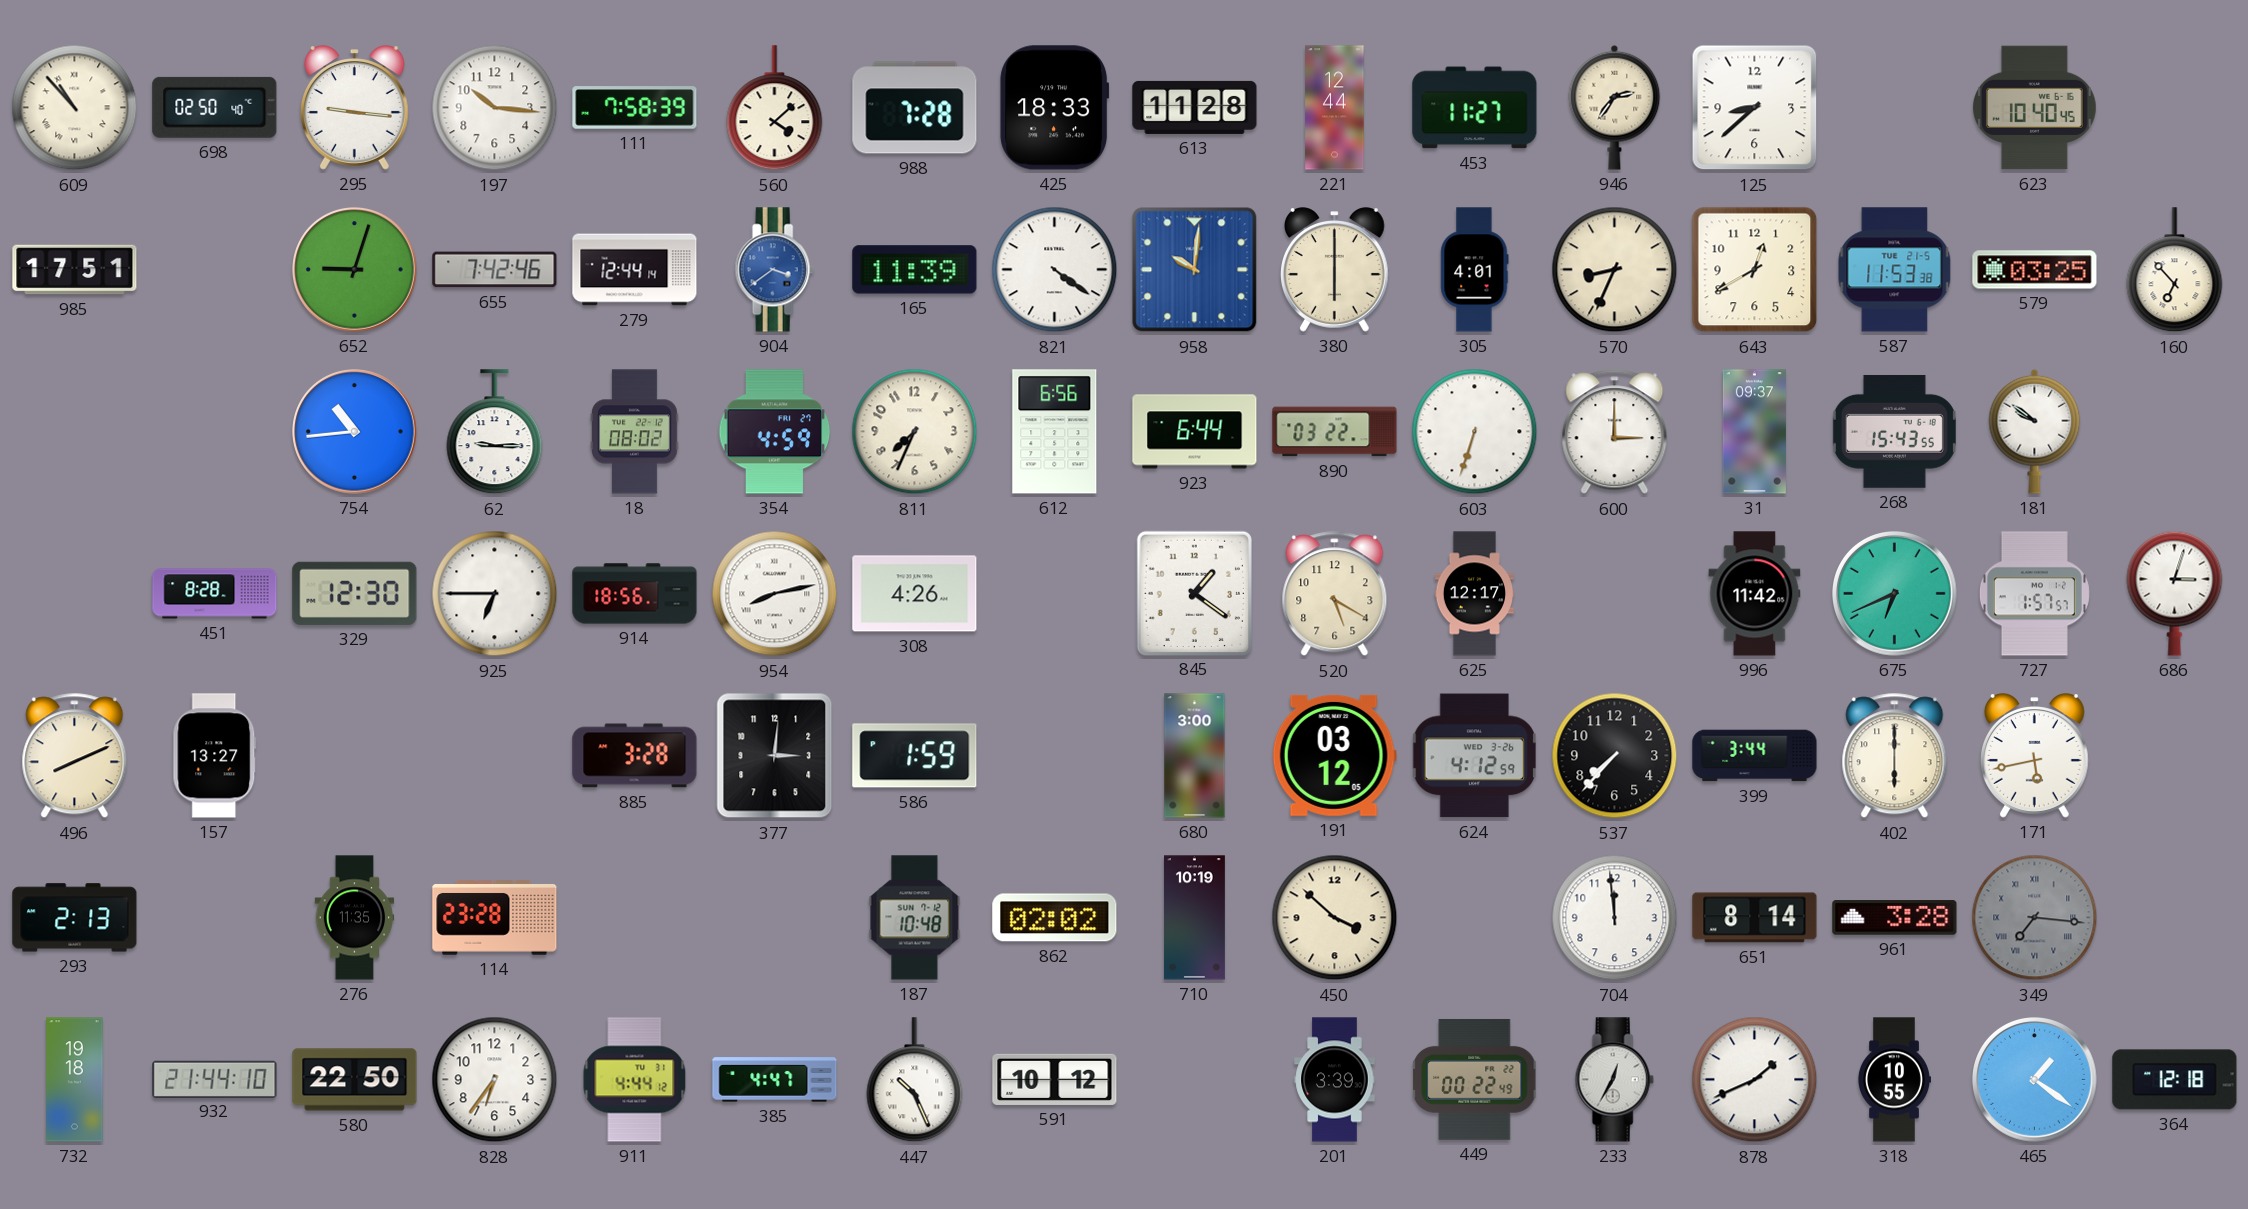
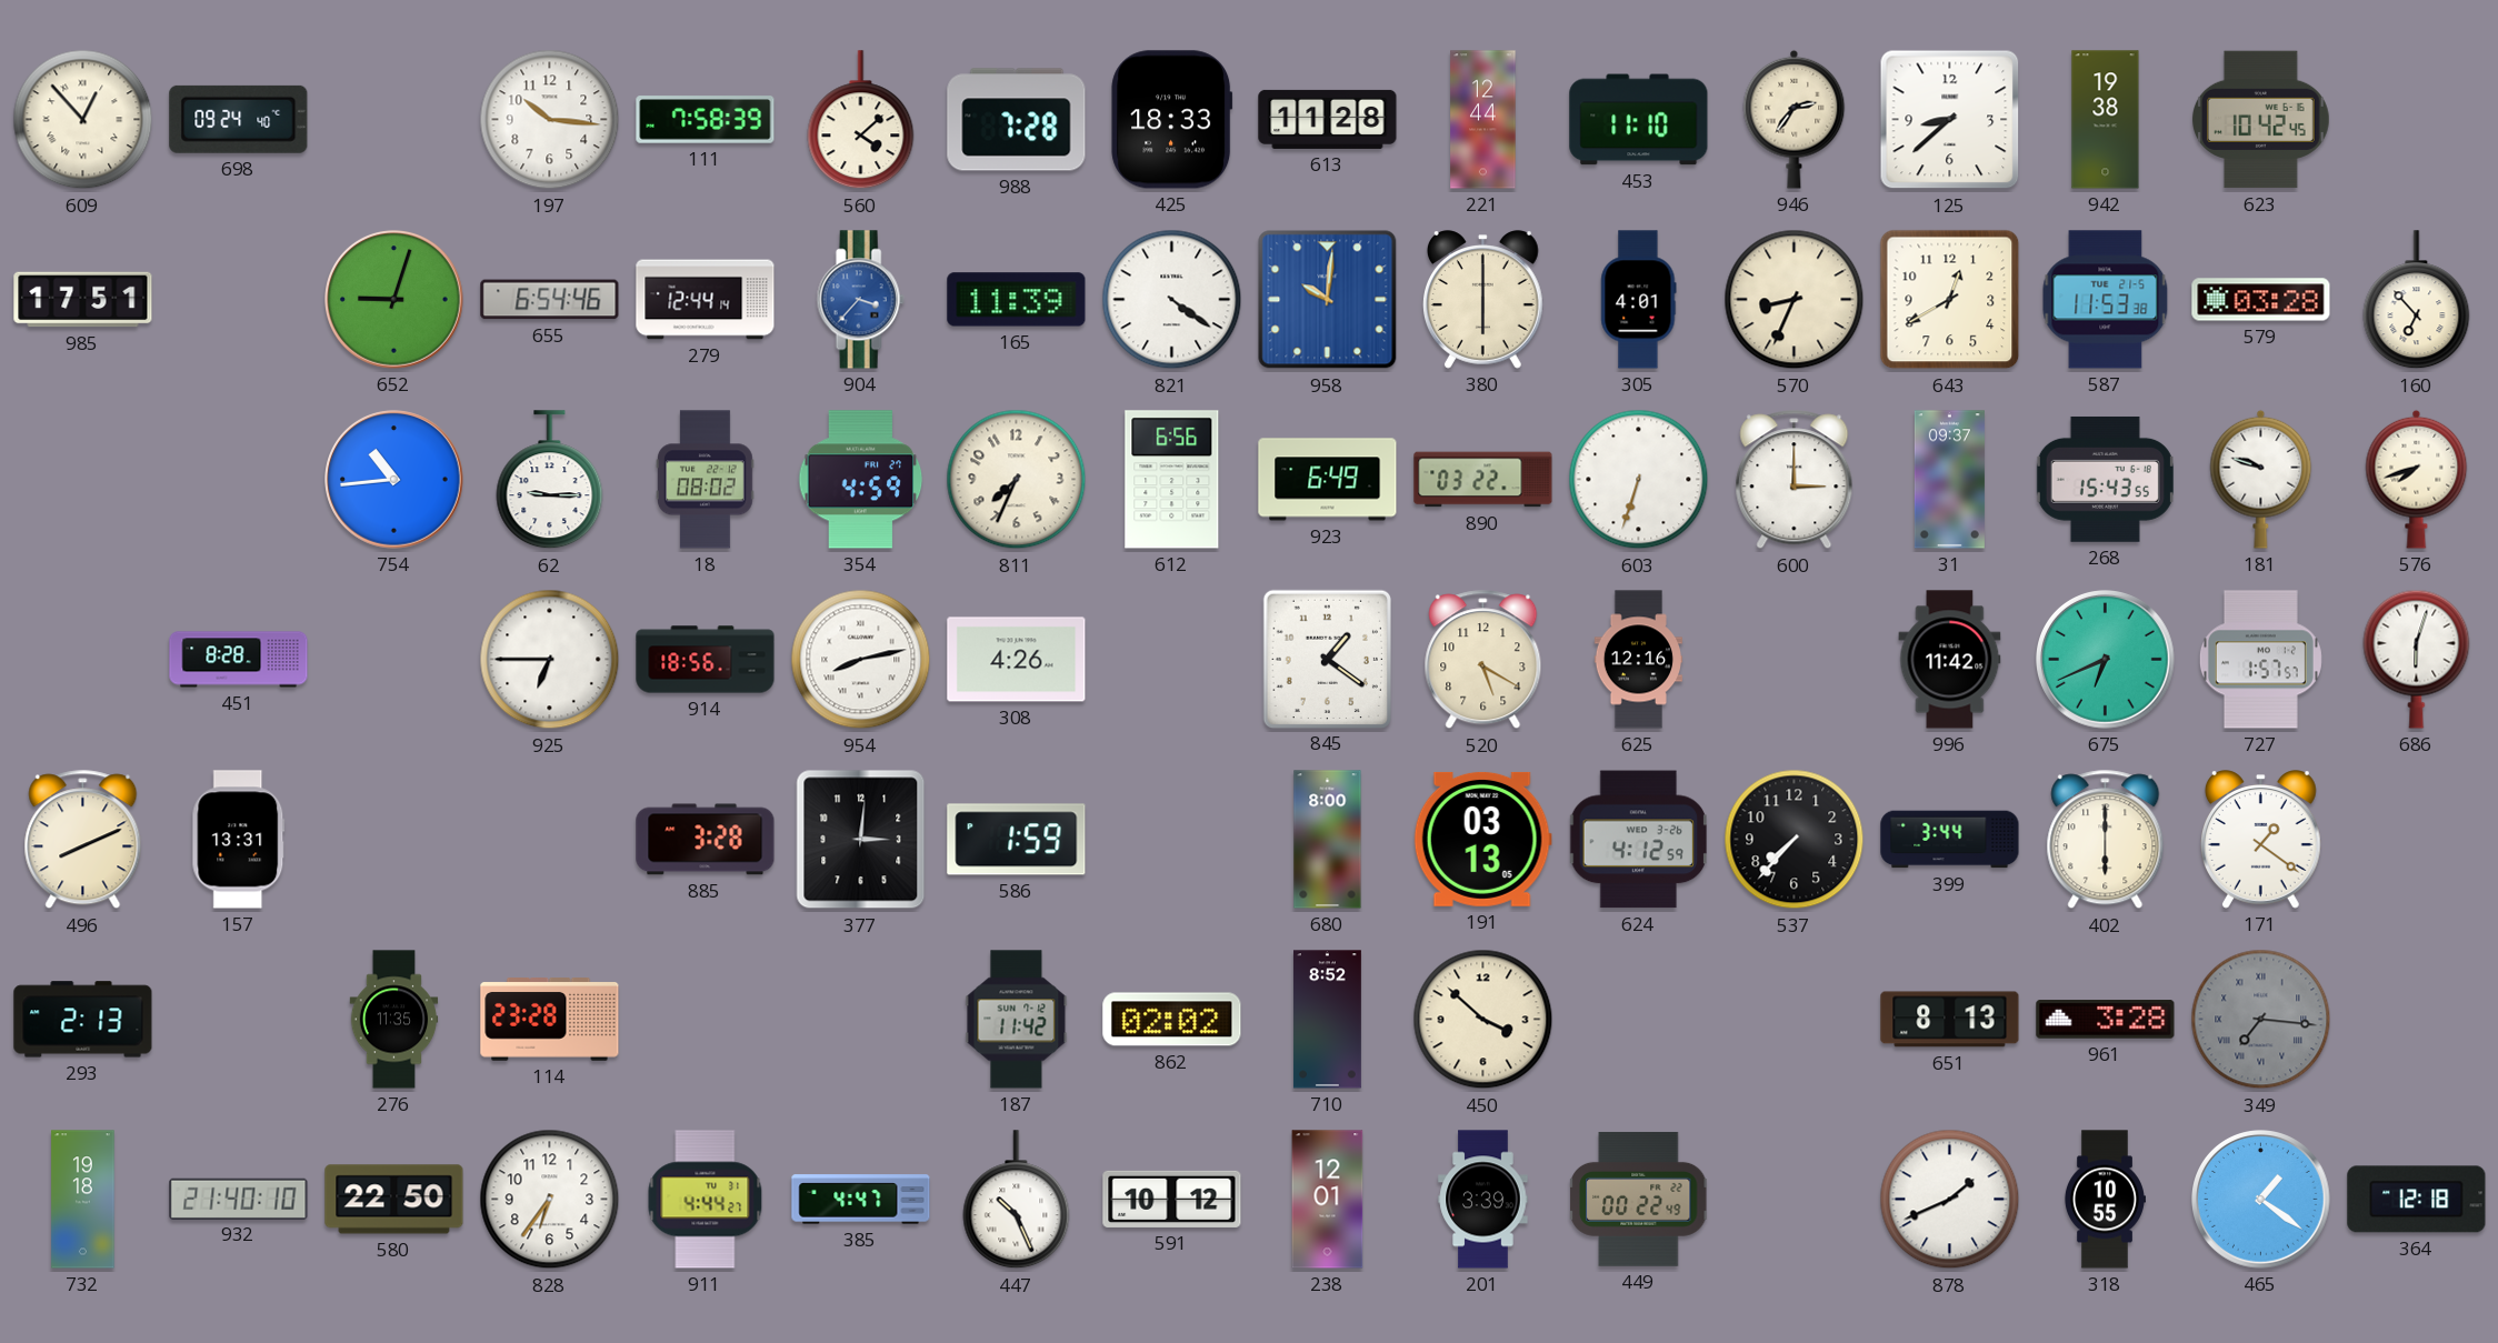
609: 10:53 -> 12:53 (83, 120)
698: 02:50 -> 09:24 (239, 119)
295: 9:16 -> none (354, 108)
453: 11:27 -> 11:10 (1639, 120)
942: none -> 19:38 (2106, 120)
623: 10:40 -> 10:42 (2261, 120)
655: 7:42 -> 6:54 (550, 300)
904: 3:39 -> 3:37 (860, 300)
579: 03:25 -> 03:28 (2261, 300)
923: 6:44 -> 6:49 (1328, 480)
181: 9:51 -> 9:48 (2261, 479)
576: none -> 7:42 (2417, 479)
329: 12:30 -> none (355, 593)
625: 12:17 -> 12:16 (1638, 660)
686: 3:03 -> 6:03 (2417, 659)
157: 13:27 -> 13:31 (239, 840)
680: 3:00 -> 8:00 (1328, 840)
191: 03:12 -> 03:13 (1482, 839)
171: 5:43 -> 1:21 (2260, 840)
187: 10:48 -> 11:42 (1017, 1020)
710: 10:19 -> 8:52 (1327, 1020)
704: 11:59 -> none (1615, 918)
651: 8:14 -> 8:13 (1950, 1020)
932: 21:44 -> 21:40 (239, 1199)
911: 4:44:12 -> 4:44:27 (706, 1200)
238: none -> 12:01 (1328, 1200)
233: 12:35 -> none (1614, 1080)
